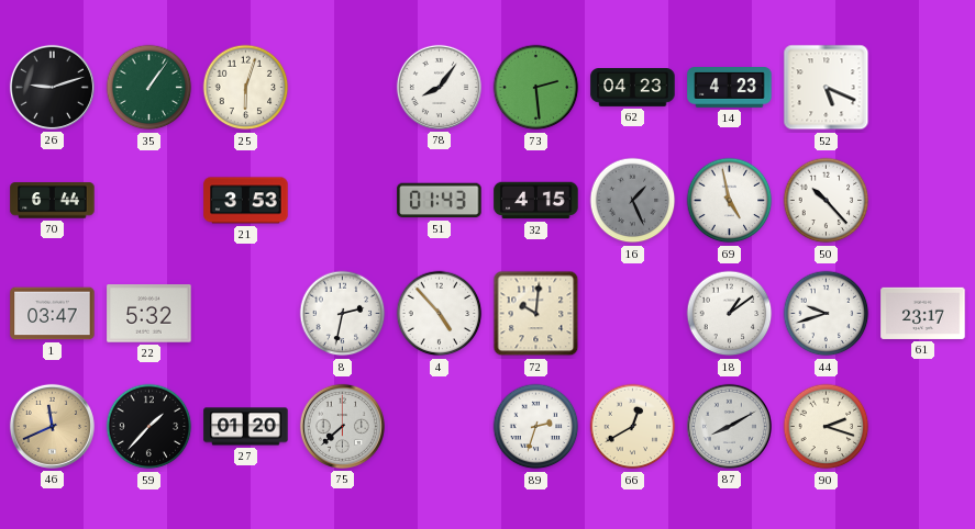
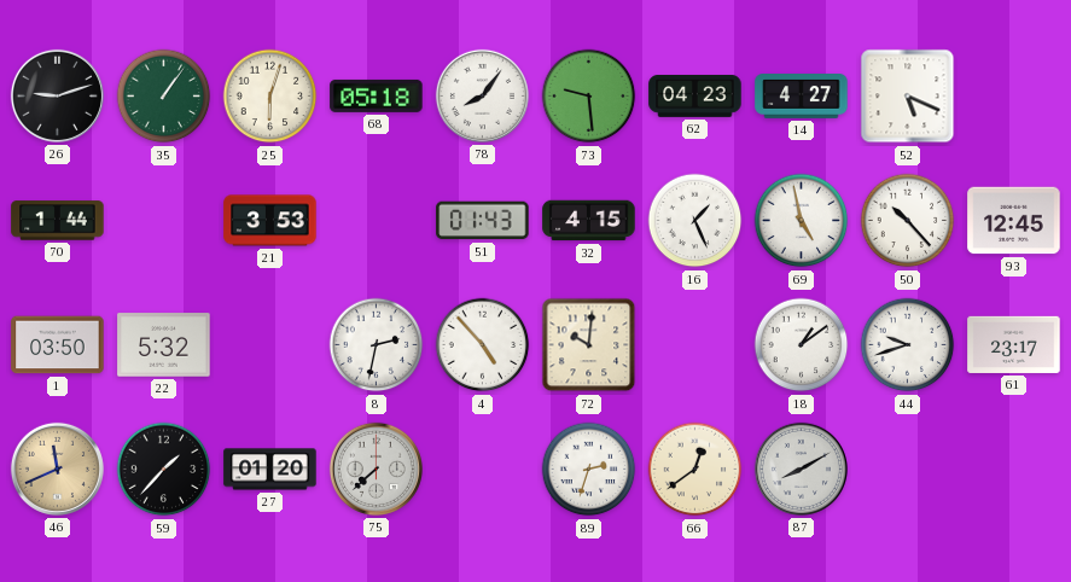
68: none -> 05:18 (377, 95)
73: 2:29 -> 9:29 (589, 97)
14: 4:23 -> 4:27 (802, 97)
70: 6:44 -> 1:44 (58, 221)
16 dial: grey -> white (695, 221)
93: none -> 12:45 (1014, 221)
1: 03:47 -> 03:50 (58, 345)
66: 12:40 -> 12:39 (695, 470)
90: 2:18 -> none (827, 427)
